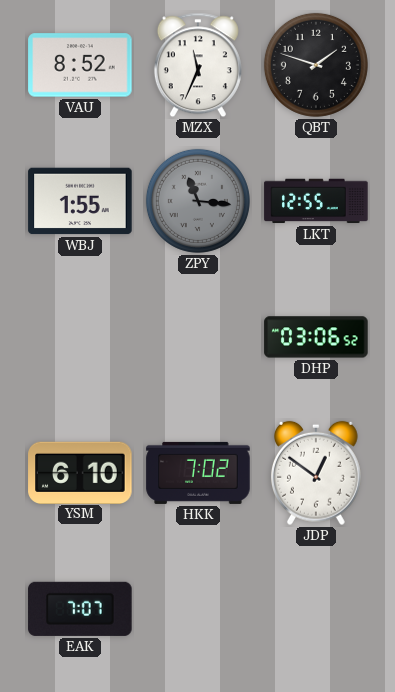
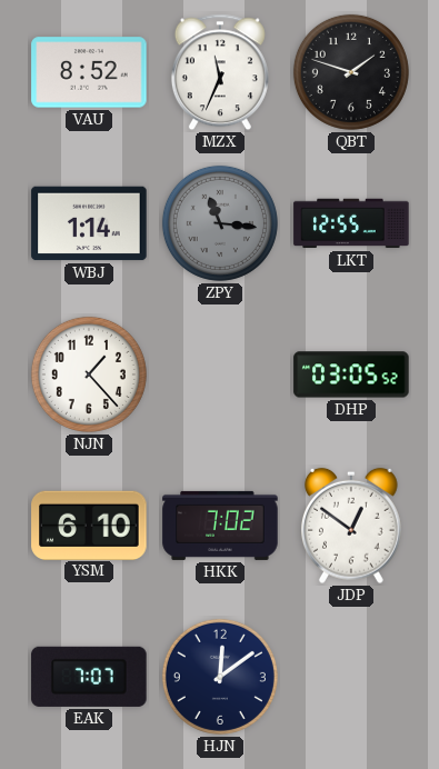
WBJ: 1:55 -> 1:14 (89, 223)
NJN: none -> 1:23 (89, 374)
DHP: 03:06 -> 03:05 (351, 374)
HJN: none -> 12:09 (220, 677)
